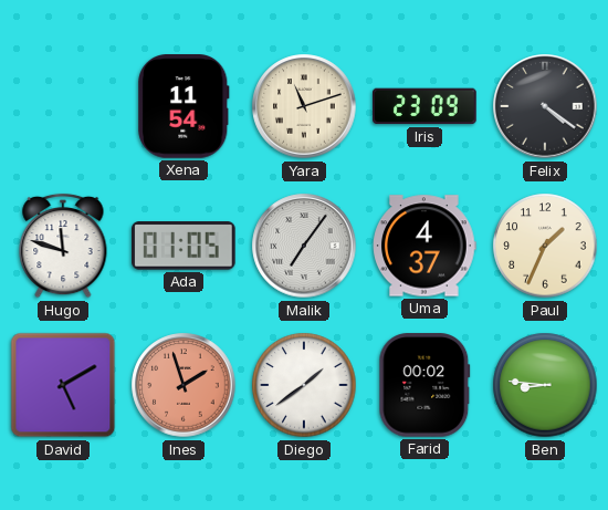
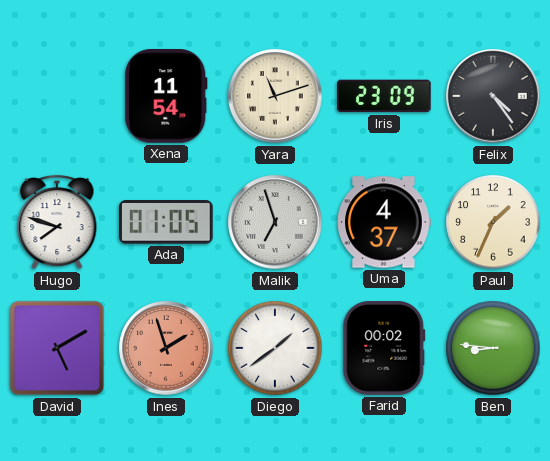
Felix: 4:21 -> 4:24 (493, 96)
Hugo: 11:48 -> 7:48 (57, 222)
Malik: 7:06 -> 6:57 (275, 222)
